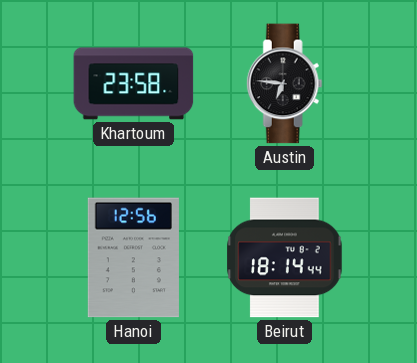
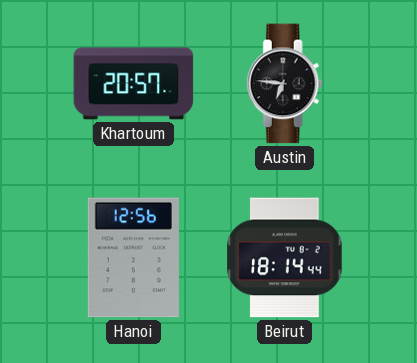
Khartoum: 23:58 -> 20:57 (134, 84)
